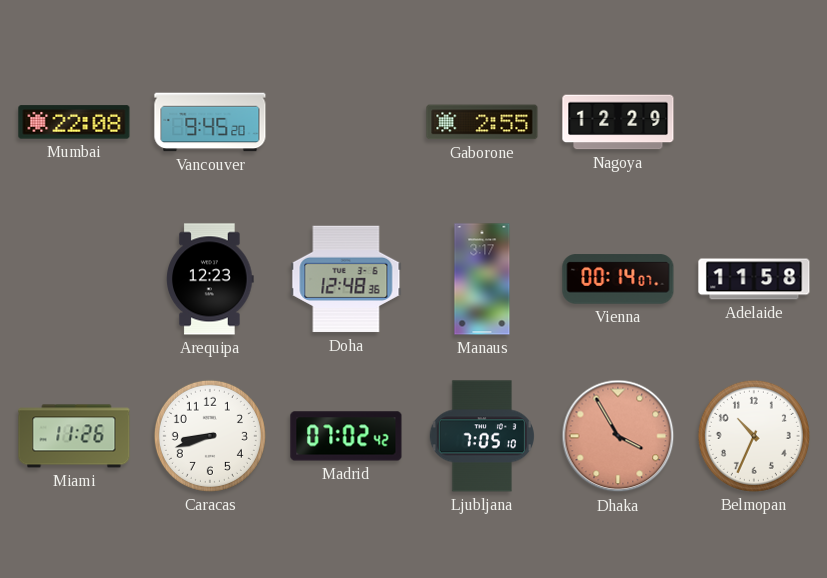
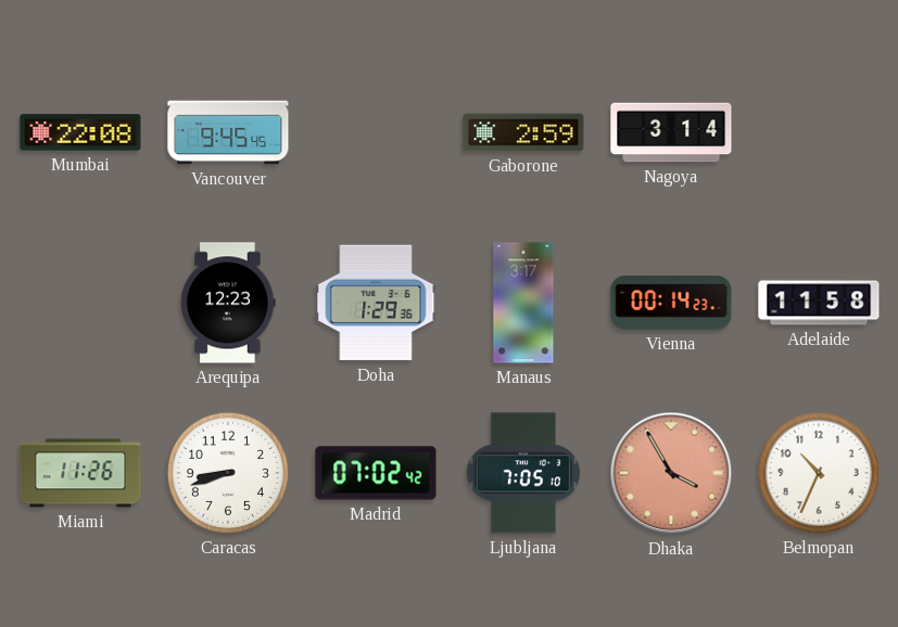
Vancouver: 9:45:20 -> 9:45:45 (228, 132)
Gaborone: 2:55 -> 2:59 (523, 132)
Nagoya: 12:29 -> 3:14 (671, 132)
Doha: 12:48 -> 1:29 (376, 303)
Vienna: 00:14:07 -> 00:14:23 (671, 303)
